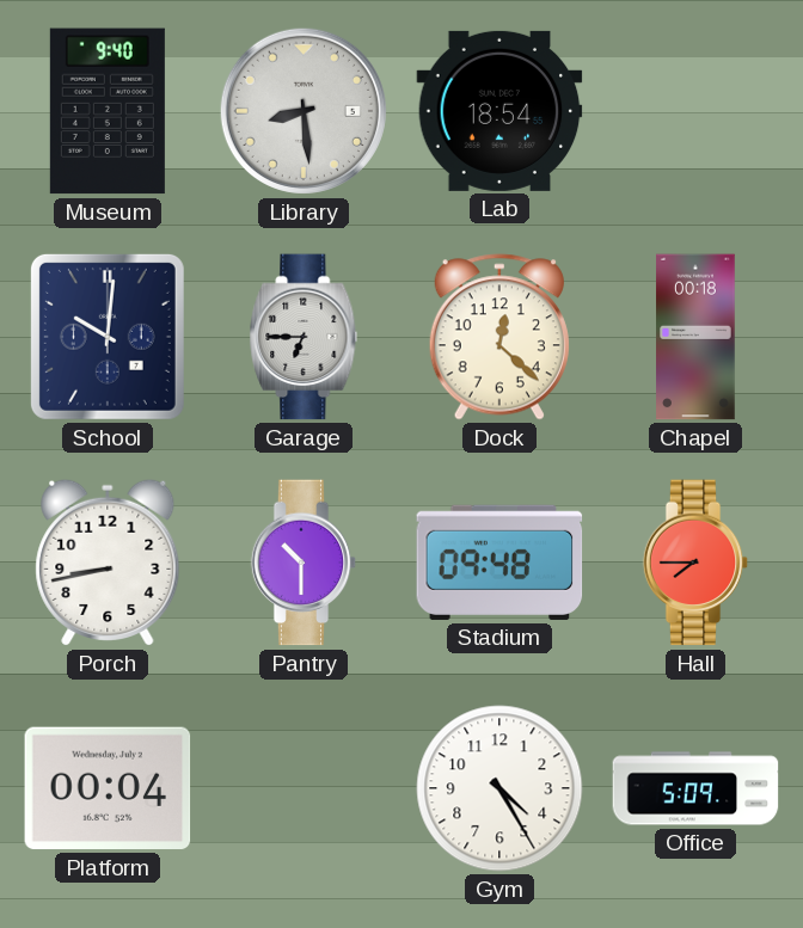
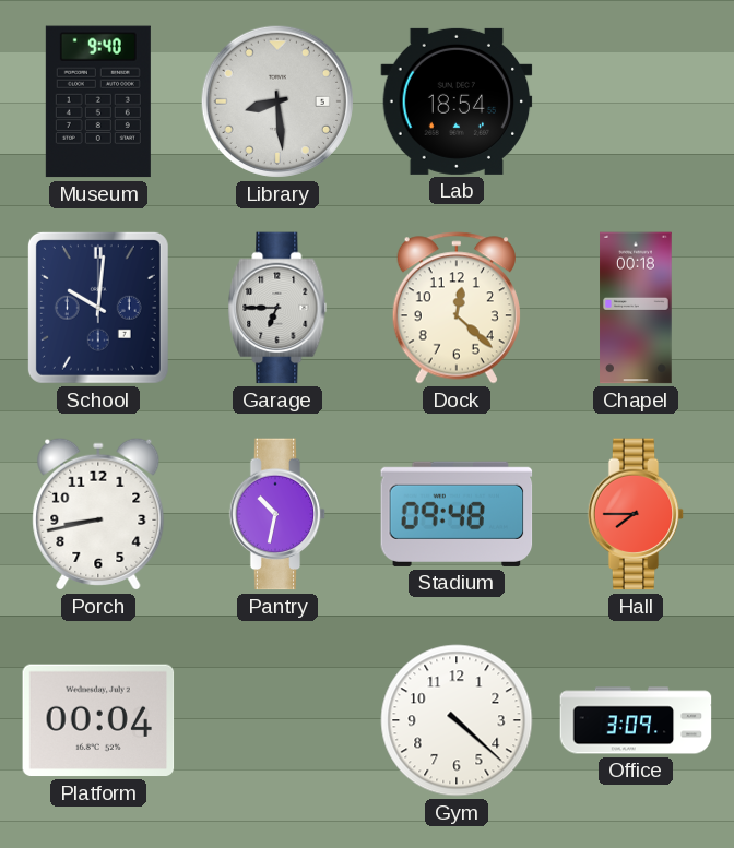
Pantry: 10:30 -> 10:32 (277, 514)
Gym: 4:25 -> 4:22 (457, 720)
Office: 5:09 -> 3:09 (636, 720)
